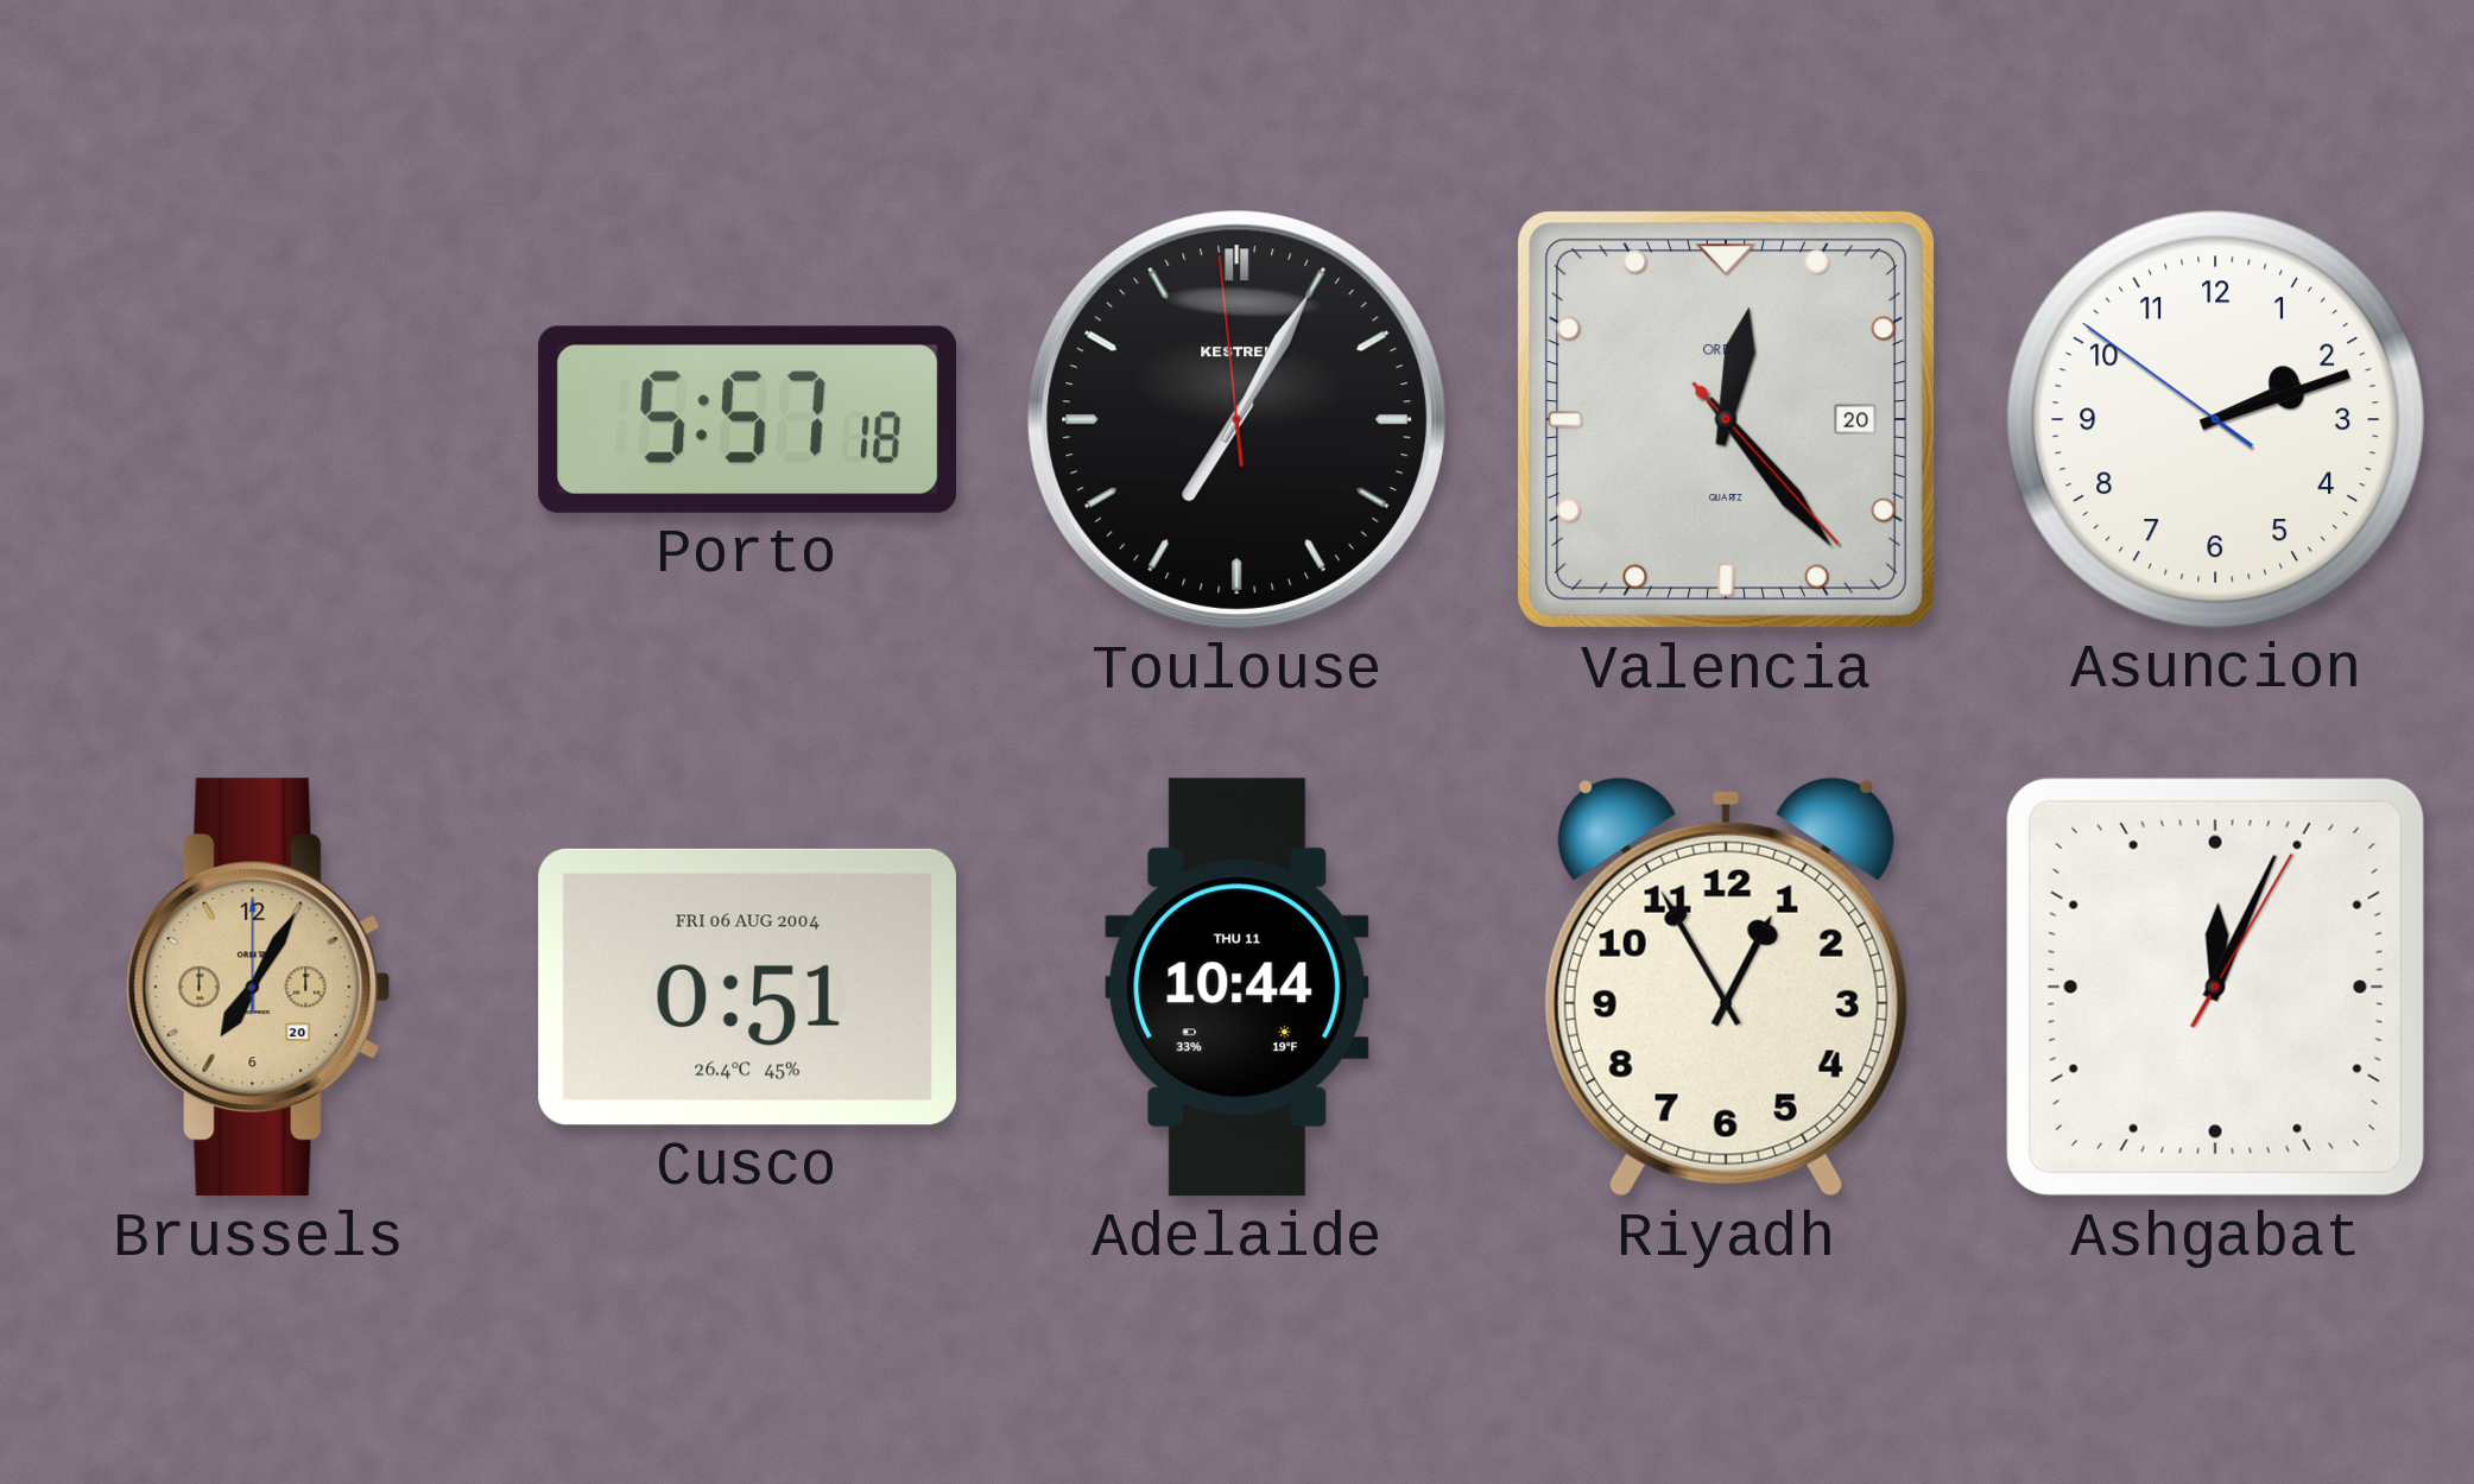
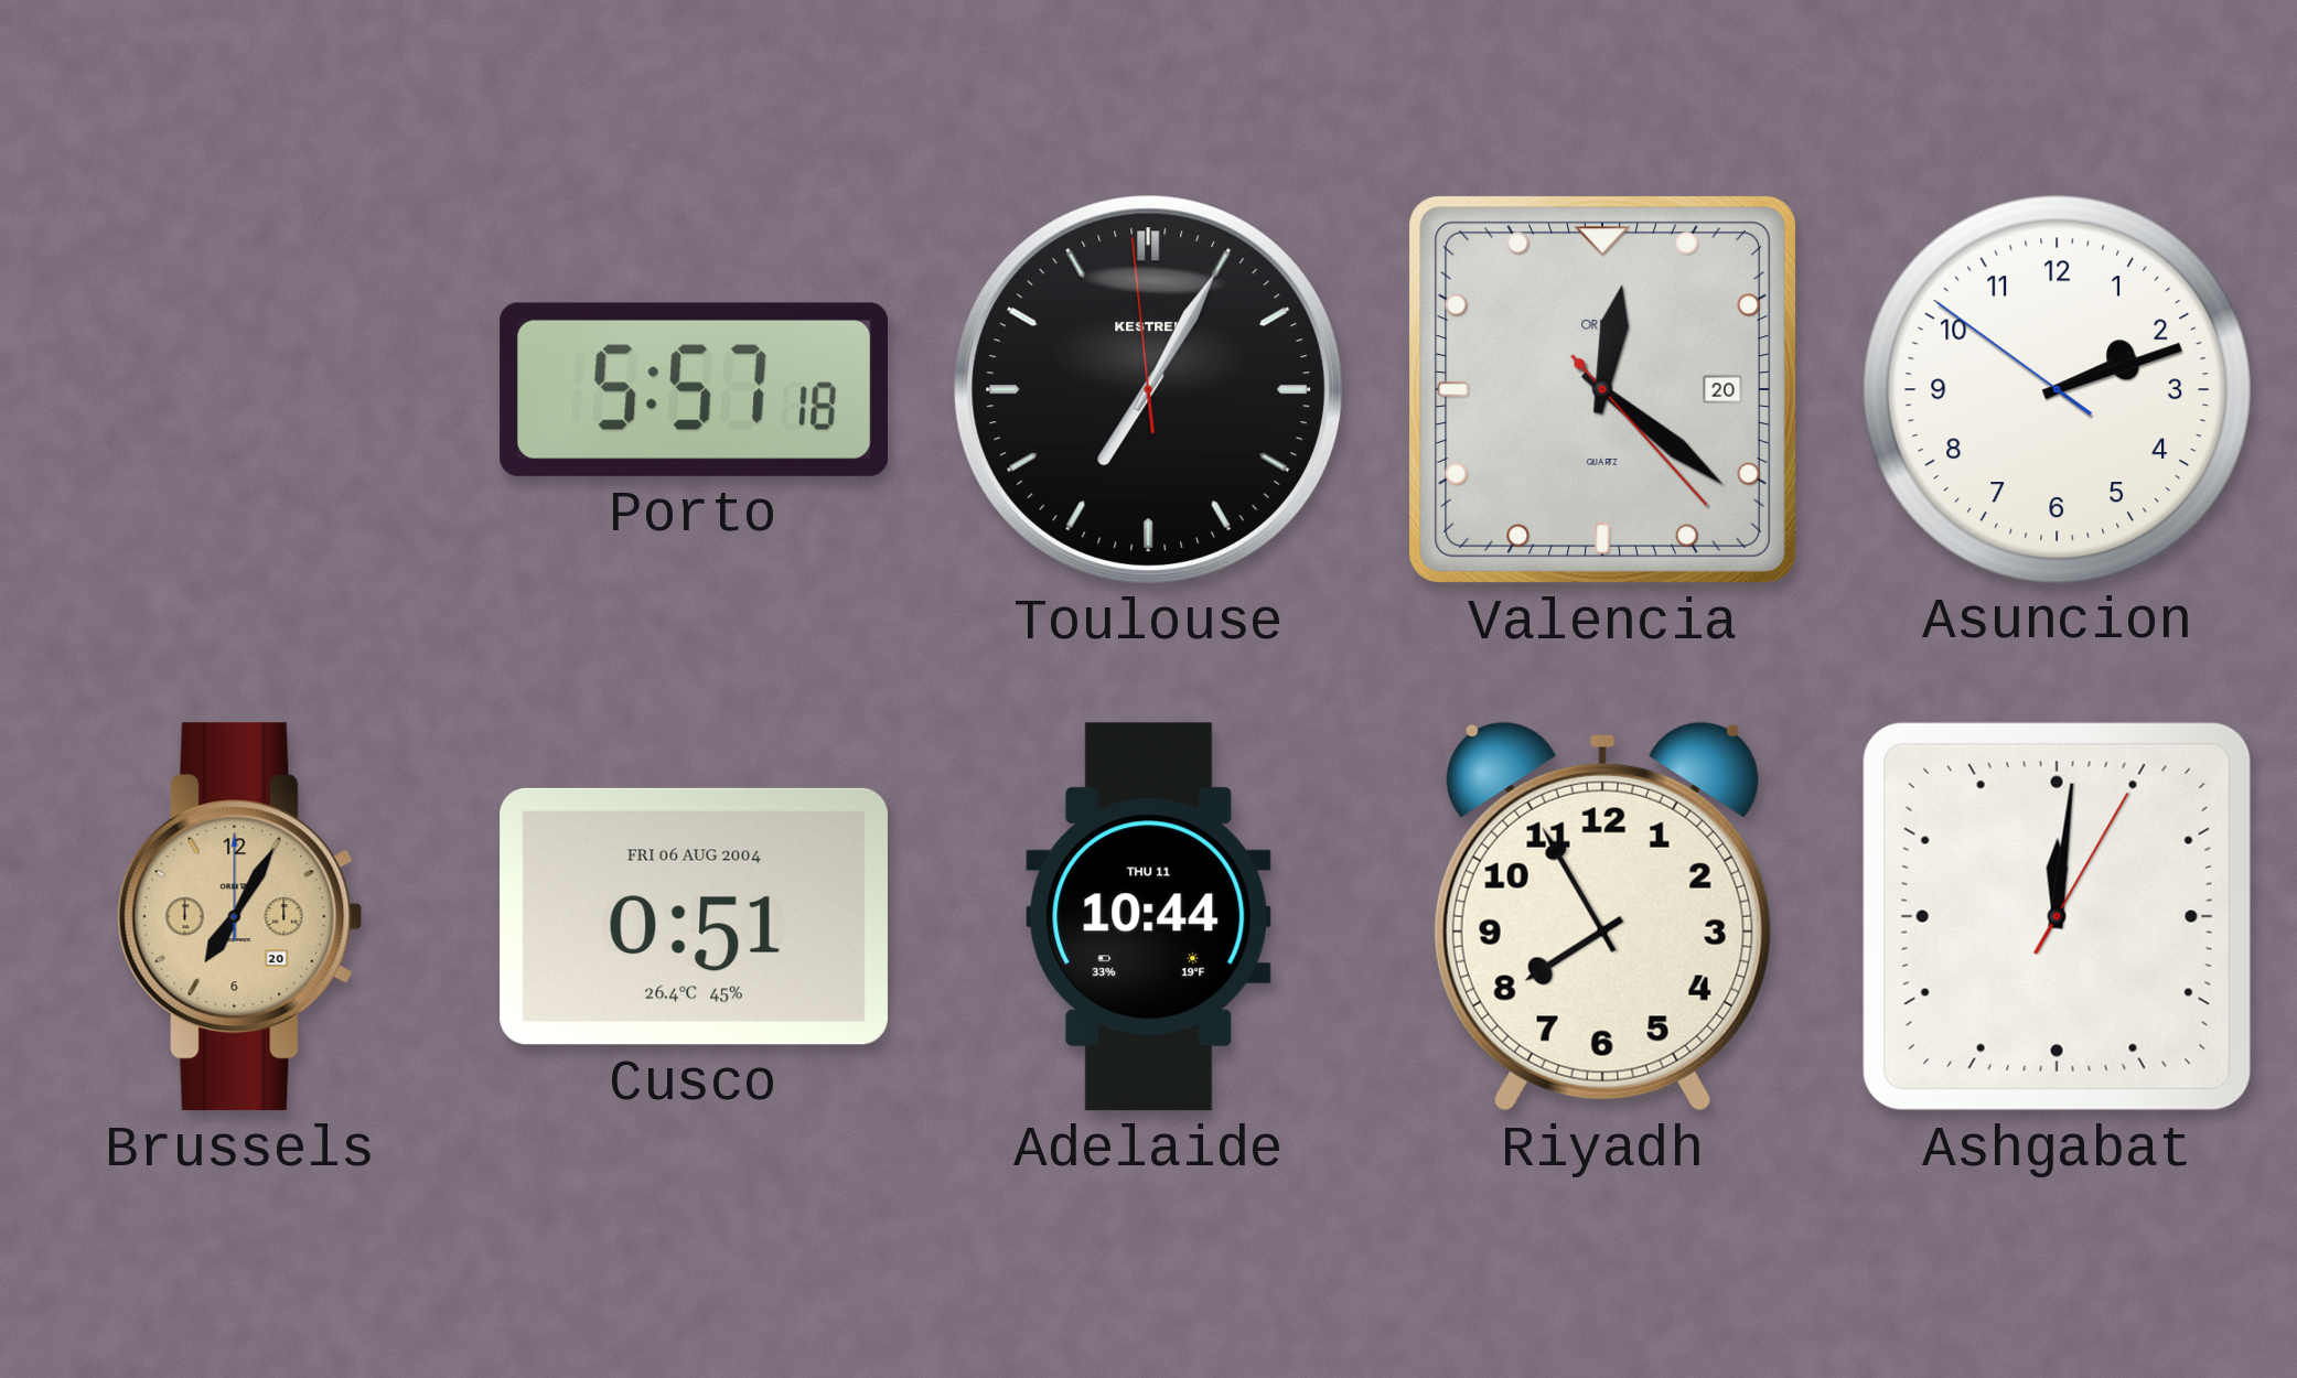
Valencia: 12:23 -> 12:21 (1602, 389)
Riyadh: 12:55 -> 7:55 (1602, 916)
Ashgabat: 12:04 -> 12:01 (2057, 916)
